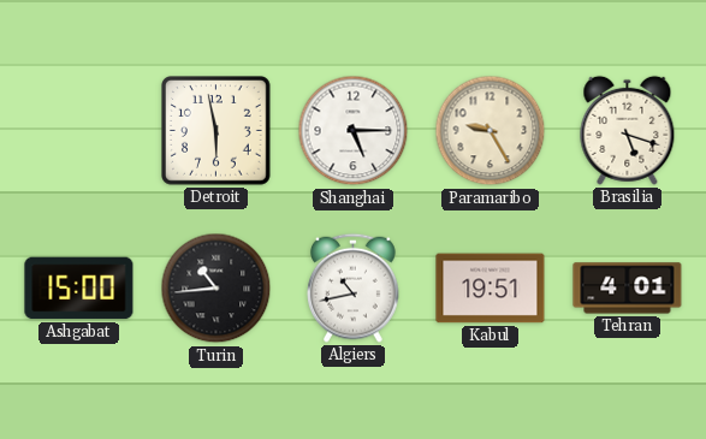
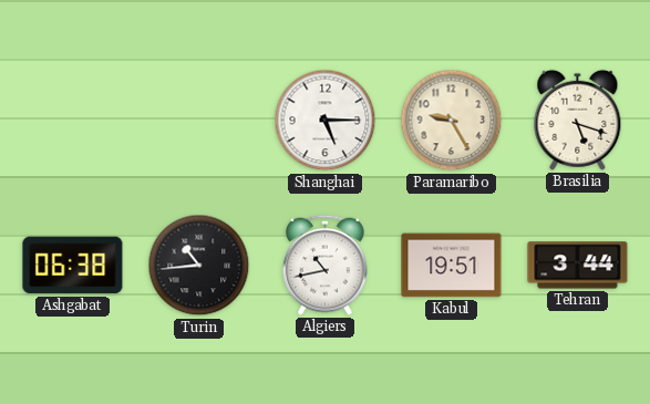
Detroit: 5:58 -> none (216, 131)
Ashgabat: 15:00 -> 06:38 (73, 266)
Tehran: 4:01 -> 3:44 (578, 266)
